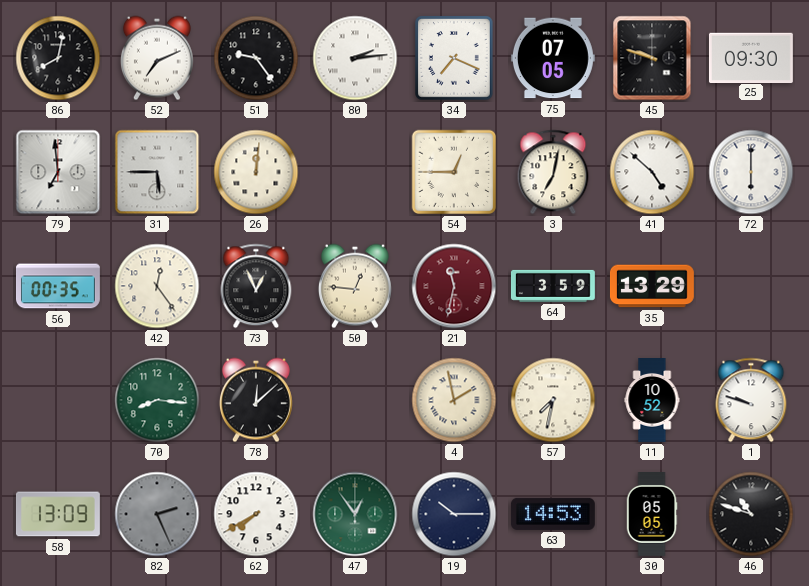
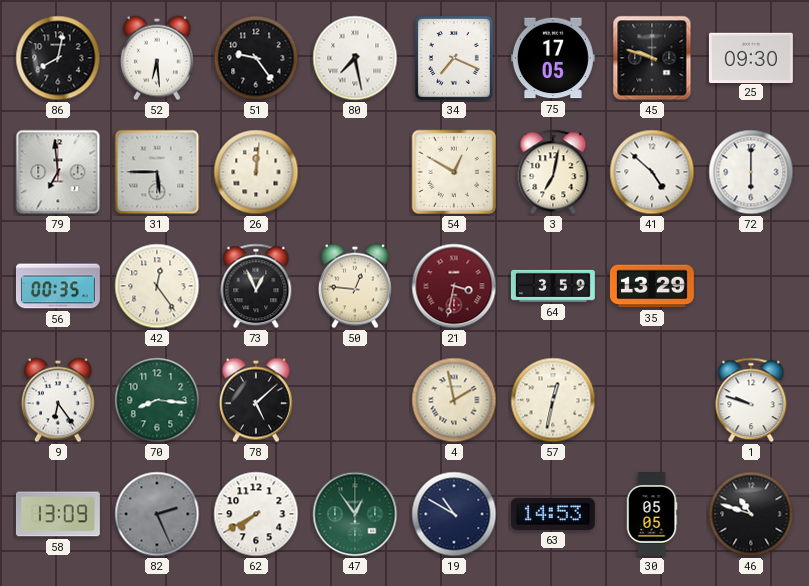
52: 7:11 -> 6:29 (157, 58)
80: 2:14 -> 7:28 (355, 58)
75: 07:05 -> 17:05 (553, 58)
54: 12:45 -> 12:50 (454, 172)
21: 11:32 -> 3:32 (454, 286)
9: none -> 6:24 (58, 400)
78: 12:08 -> 5:08 (256, 400)
57: 7:32 -> 12:32 (553, 400)
11: 10:52 -> none (652, 401)
19: 10:15 -> 10:50 (454, 514)
